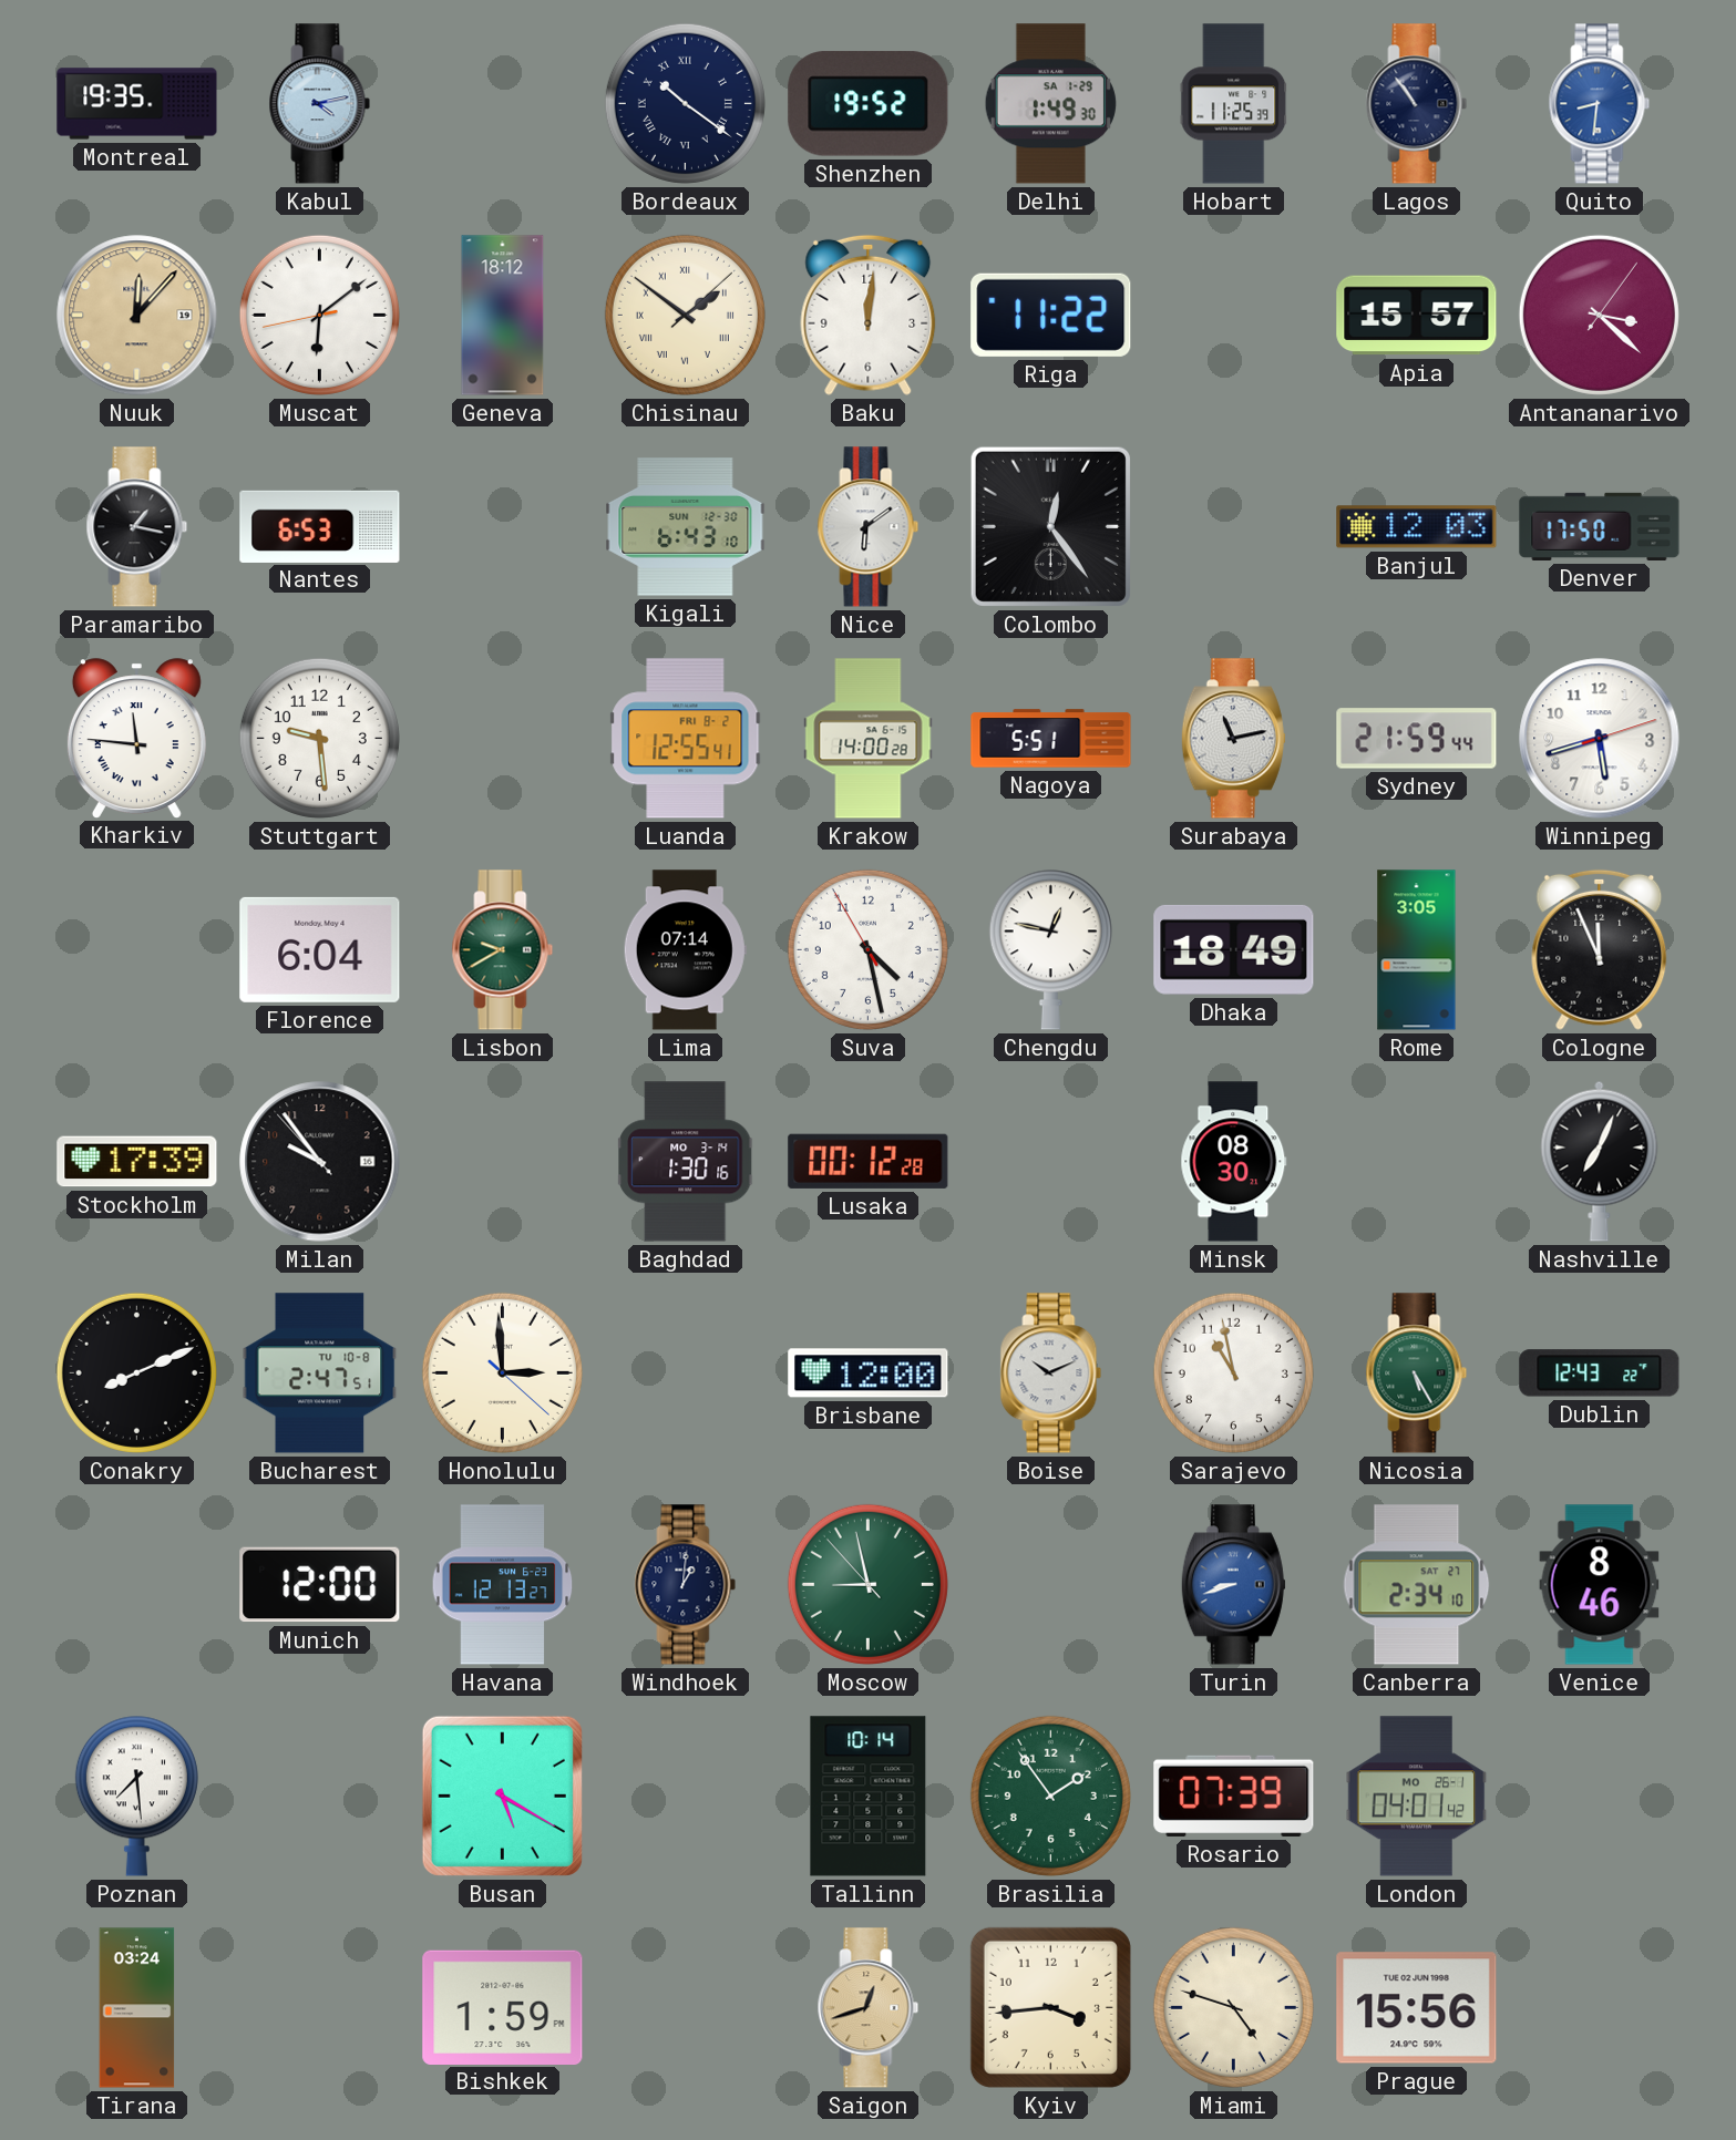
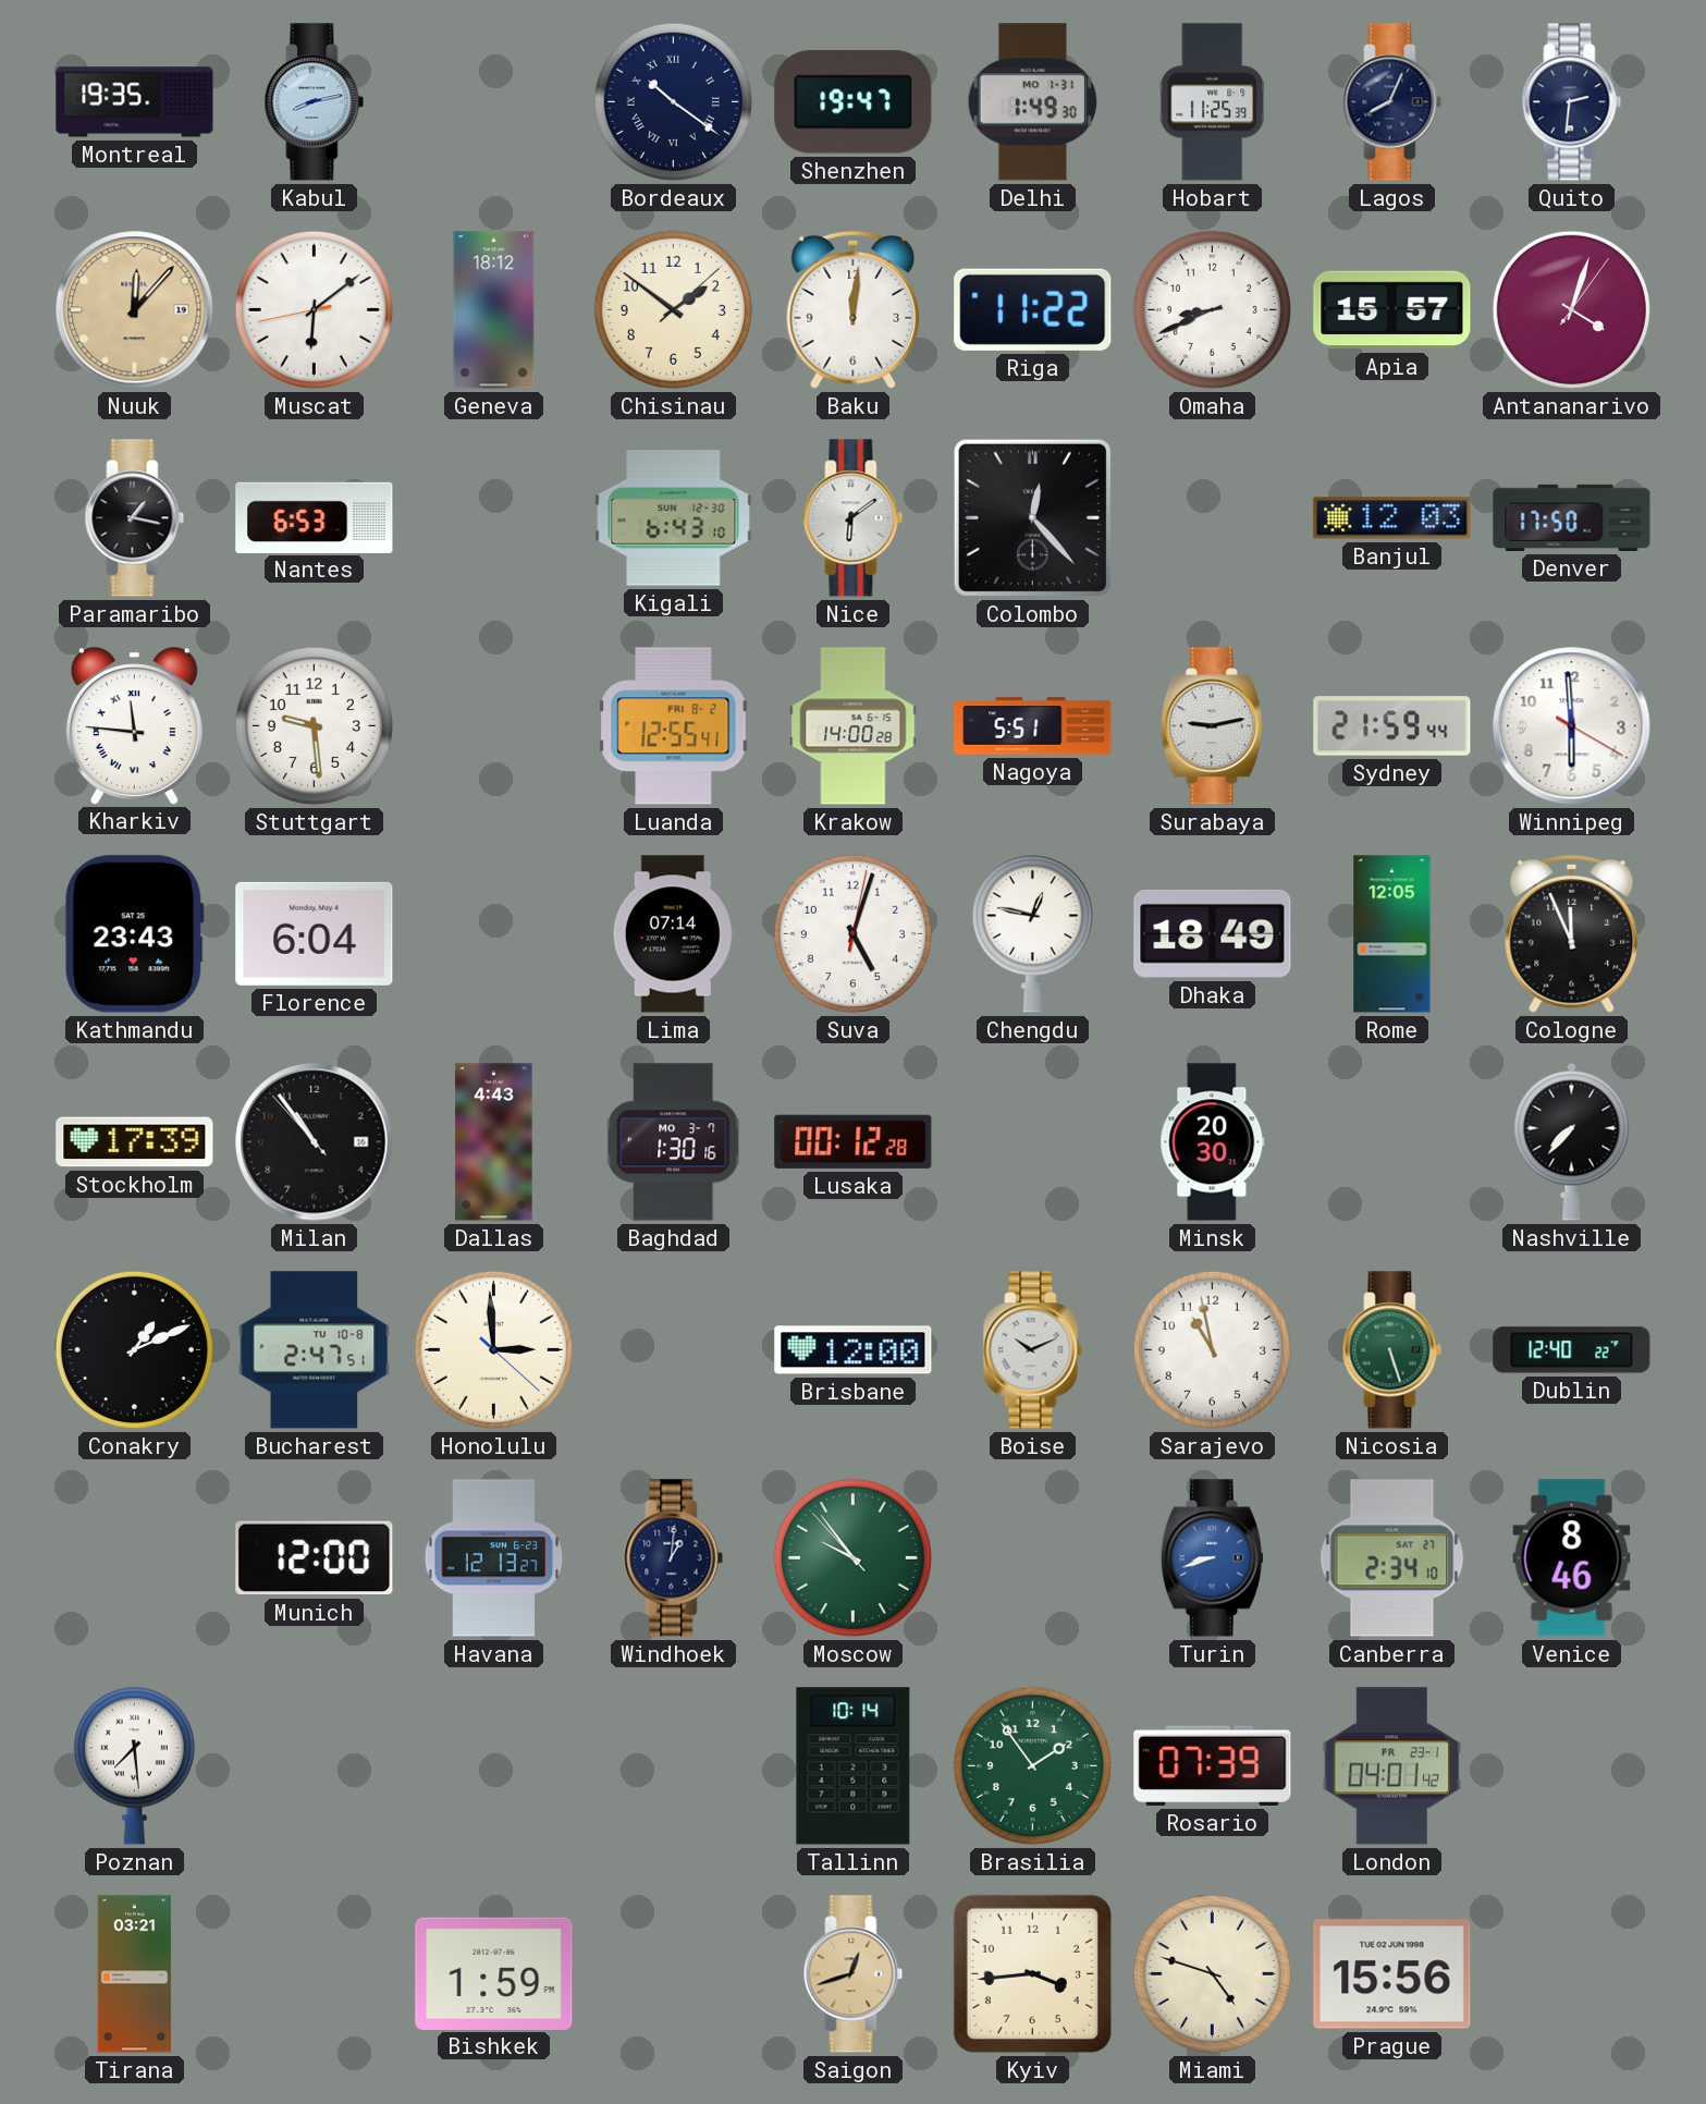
Kabul: 4:13 -> 8:13 (315, 102)
Shenzhen: 19:52 -> 19:47 (854, 102)
Delhi date: SA 1-29 -> MO 1-31 (1032, 102)
Lagos: 10:54 -> 8:04 (1392, 102)
Quito: 8:31 -> 2:31 (1572, 102)
Quito dial: blue -> navy (1572, 102)
Chisinau numerals: Roman -> Arabic (673, 309)
Omaha: none -> 8:41 (1212, 309)
Antananarivo: 3:22 -> 4:03 (1571, 309)
Colombo: 12:24 -> 12:23 (1032, 517)
Surabaya: 11:13 -> 9:13 (1212, 726)
Winnipeg: 5:42 -> 5:59 (1572, 726)
Kathmandu: none -> 23:43 (135, 934)
Lisbon: 9:40 -> none (503, 950)
Suva: 4:27 -> 5:03 (852, 933)
Rome: 3:05 -> 12:05 (1392, 934)
Milan: 9:53 -> 10:53 (315, 1142)
Dallas: none -> 4:43 (494, 1142)
Baghdad date: MO 3-14 -> MO 3-7 (674, 1142)
Minsk: 08:30 -> 20:30 (1213, 1142)
Nashville: 7:04 -> 7:37 (1572, 1141)
Conakry: 8:11 -> 1:11 (134, 1349)
Nicosia: 5:25 -> 5:27 (1392, 1350)
Dublin: 12:43 -> 12:40 (1572, 1350)
Moscow: 8:57 -> 9:53 (852, 1557)
Busan: 5:20 -> none (502, 1796)
London date: MO 26-1 -> FR 23-1 (1392, 1766)
Tirana: 03:24 -> 03:21 (135, 1974)
